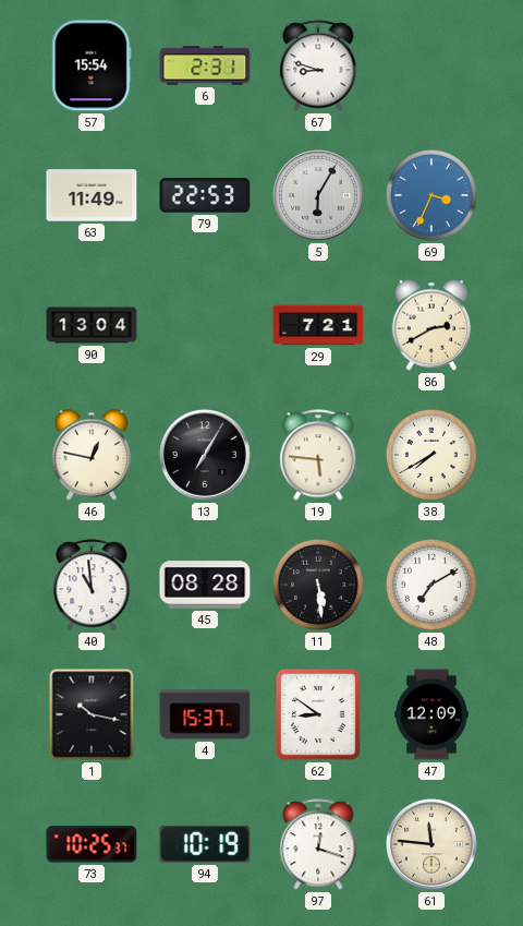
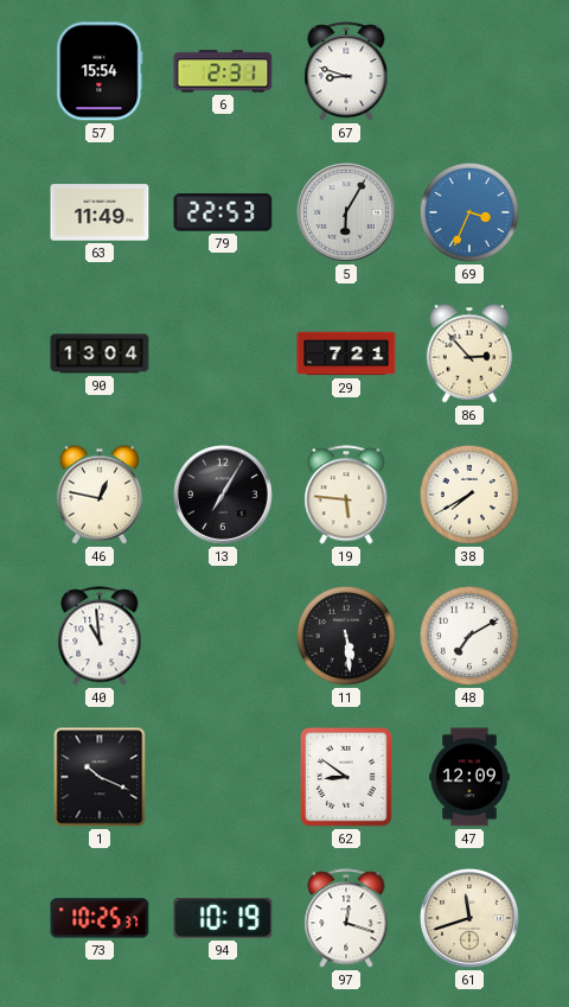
86: 2:40 -> 2:53 (469, 353)
45: 08:28 -> none (205, 585)
1: 10:17 -> 10:19 (100, 777)
4: 15:37 -> none (205, 714)
61: 11:46 -> 11:42 (471, 919)
